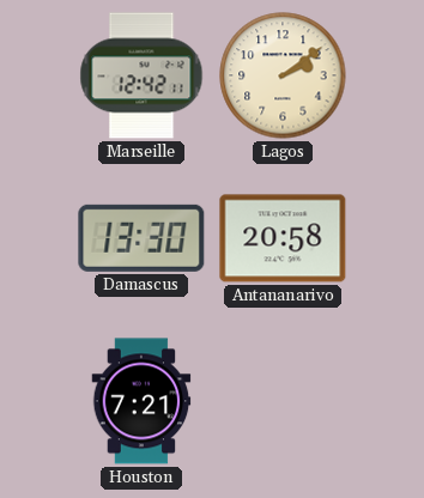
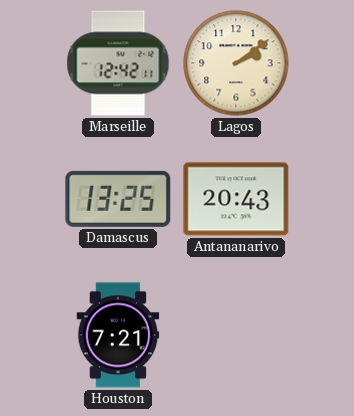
Damascus: 13:30 -> 13:25 (118, 199)
Antananarivo: 20:58 -> 20:43 (236, 199)
